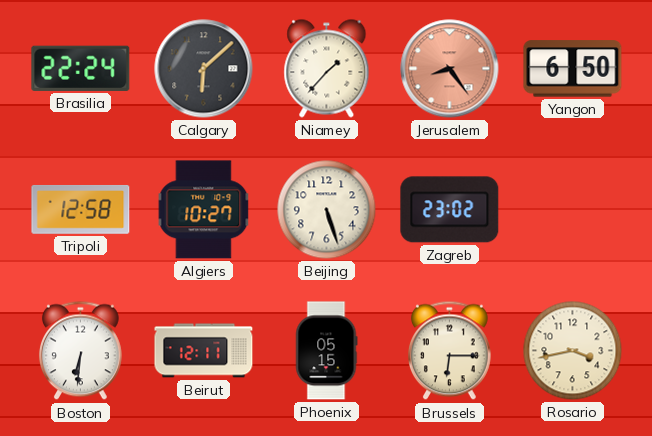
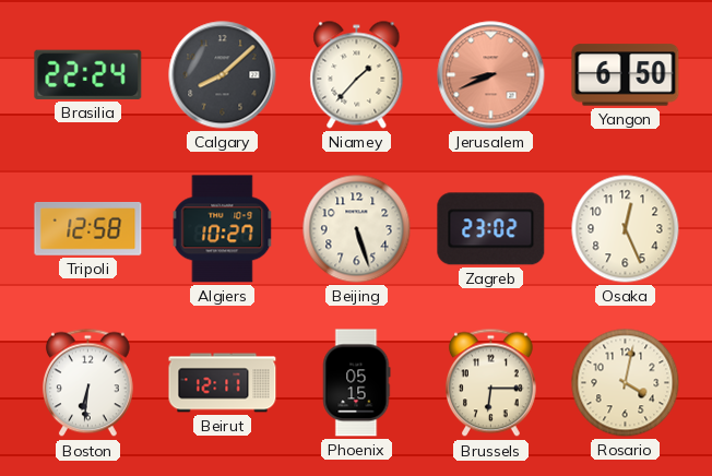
Calgary: 6:08 -> 8:08 (223, 75)
Jerusalem: 8:24 -> 8:41 (491, 75)
Osaka: none -> 12:26 (626, 229)
Rosario: 3:43 -> 4:02 (626, 383)
